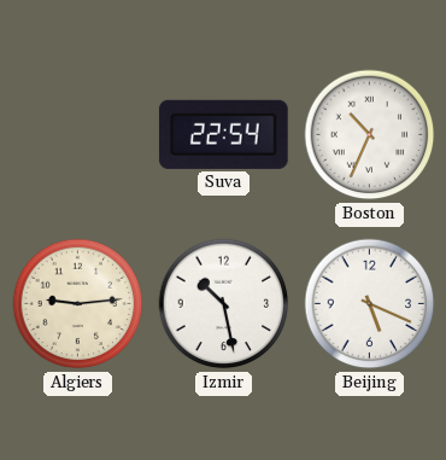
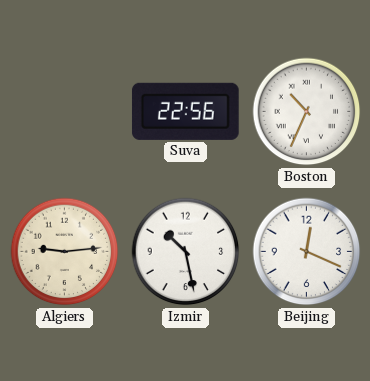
Suva: 22:54 -> 22:56 (185, 111)
Beijing: 5:19 -> 12:19 (307, 252)
